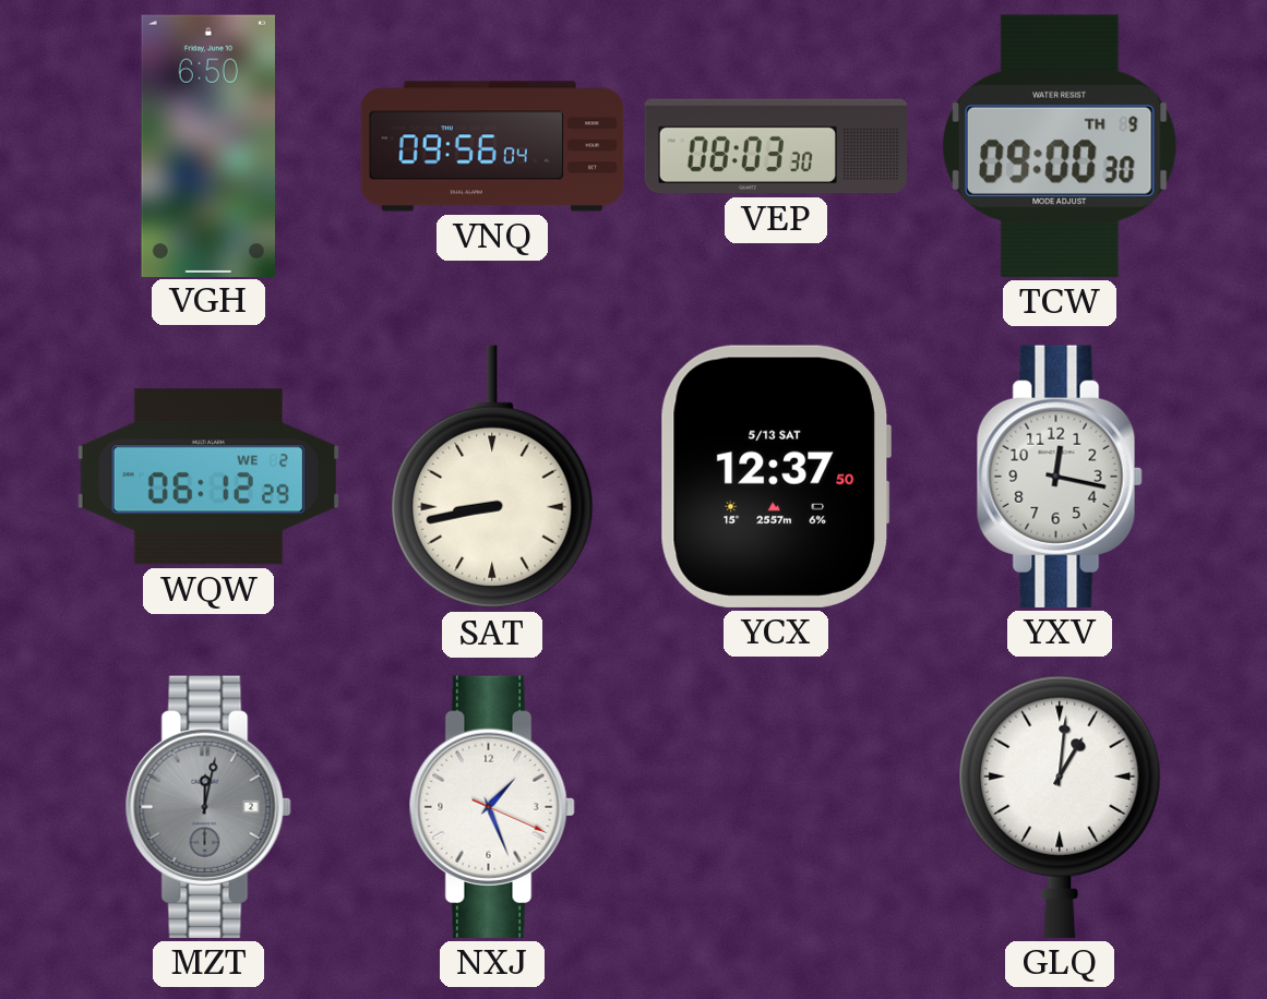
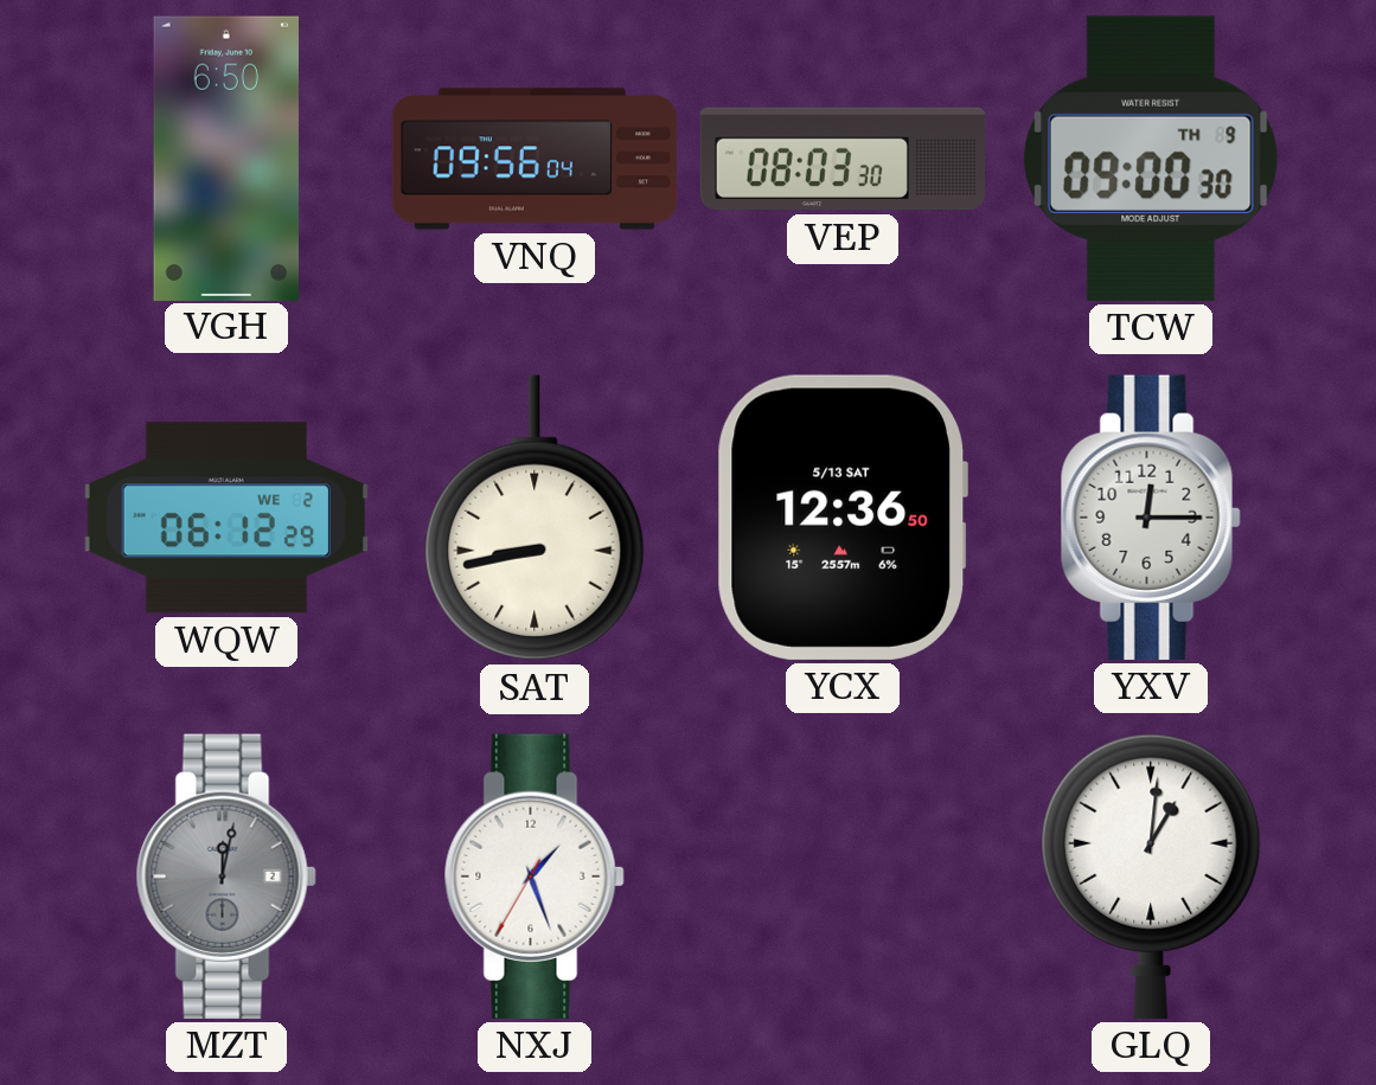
YCX: 12:37 -> 12:36 (843, 518)
YXV: 12:17 -> 12:15 (1151, 518)
NXJ: 1:26:19 -> 1:26:35 (535, 877)
